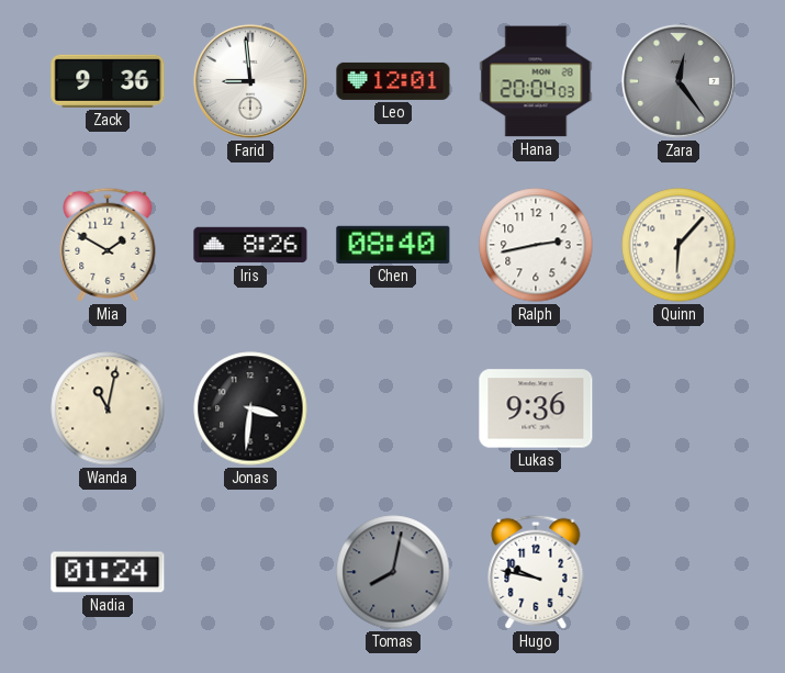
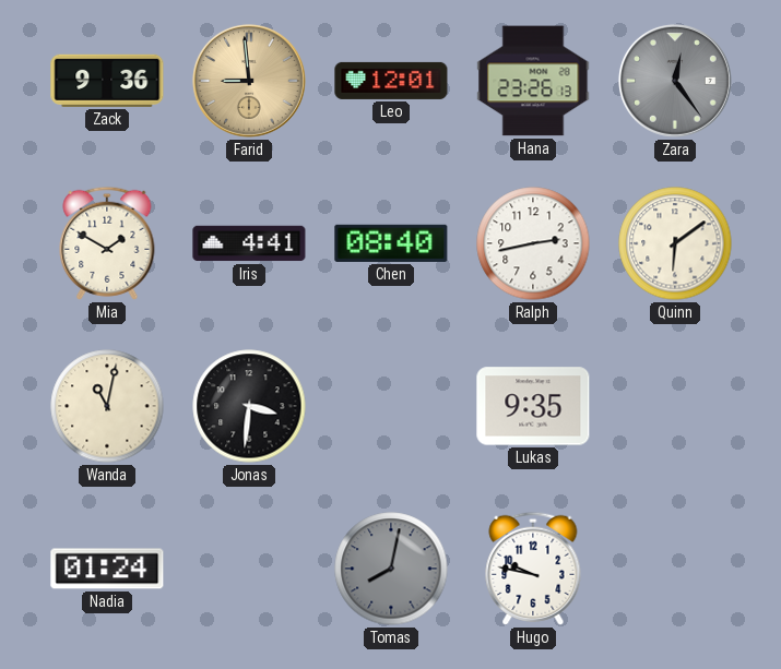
Farid dial: white -> champagne (249, 81)
Hana: 20:04 -> 23:26 (533, 81)
Iris: 8:26 -> 4:41 (249, 243)
Quinn: 6:07 -> 6:09 (675, 243)
Lukas: 9:36 -> 9:35 (533, 406)
